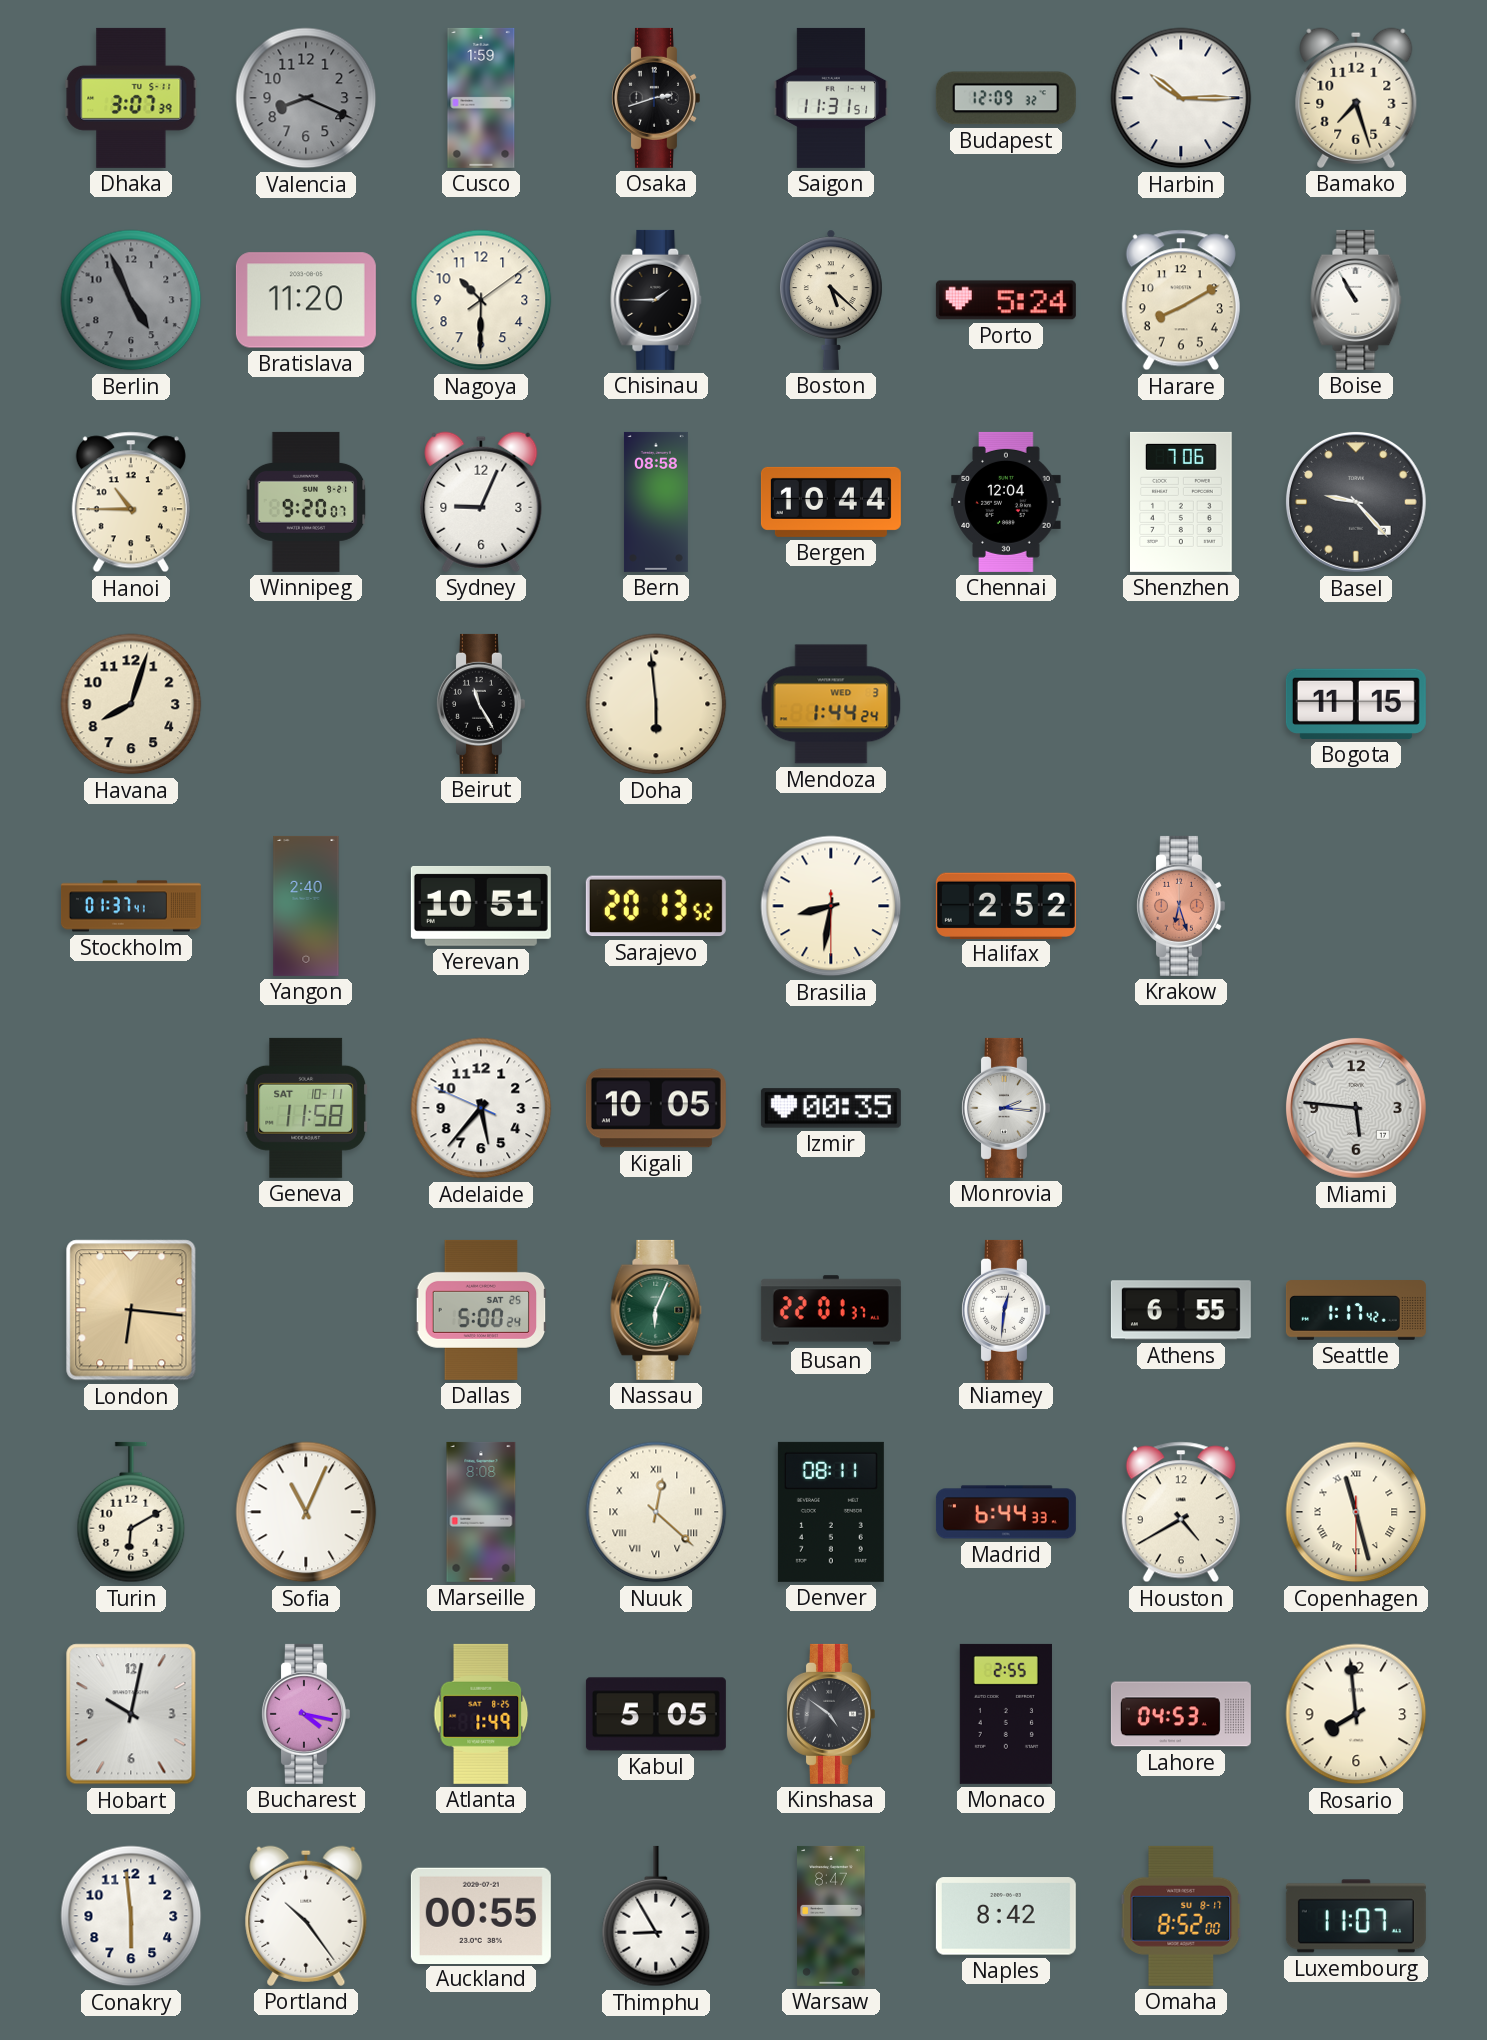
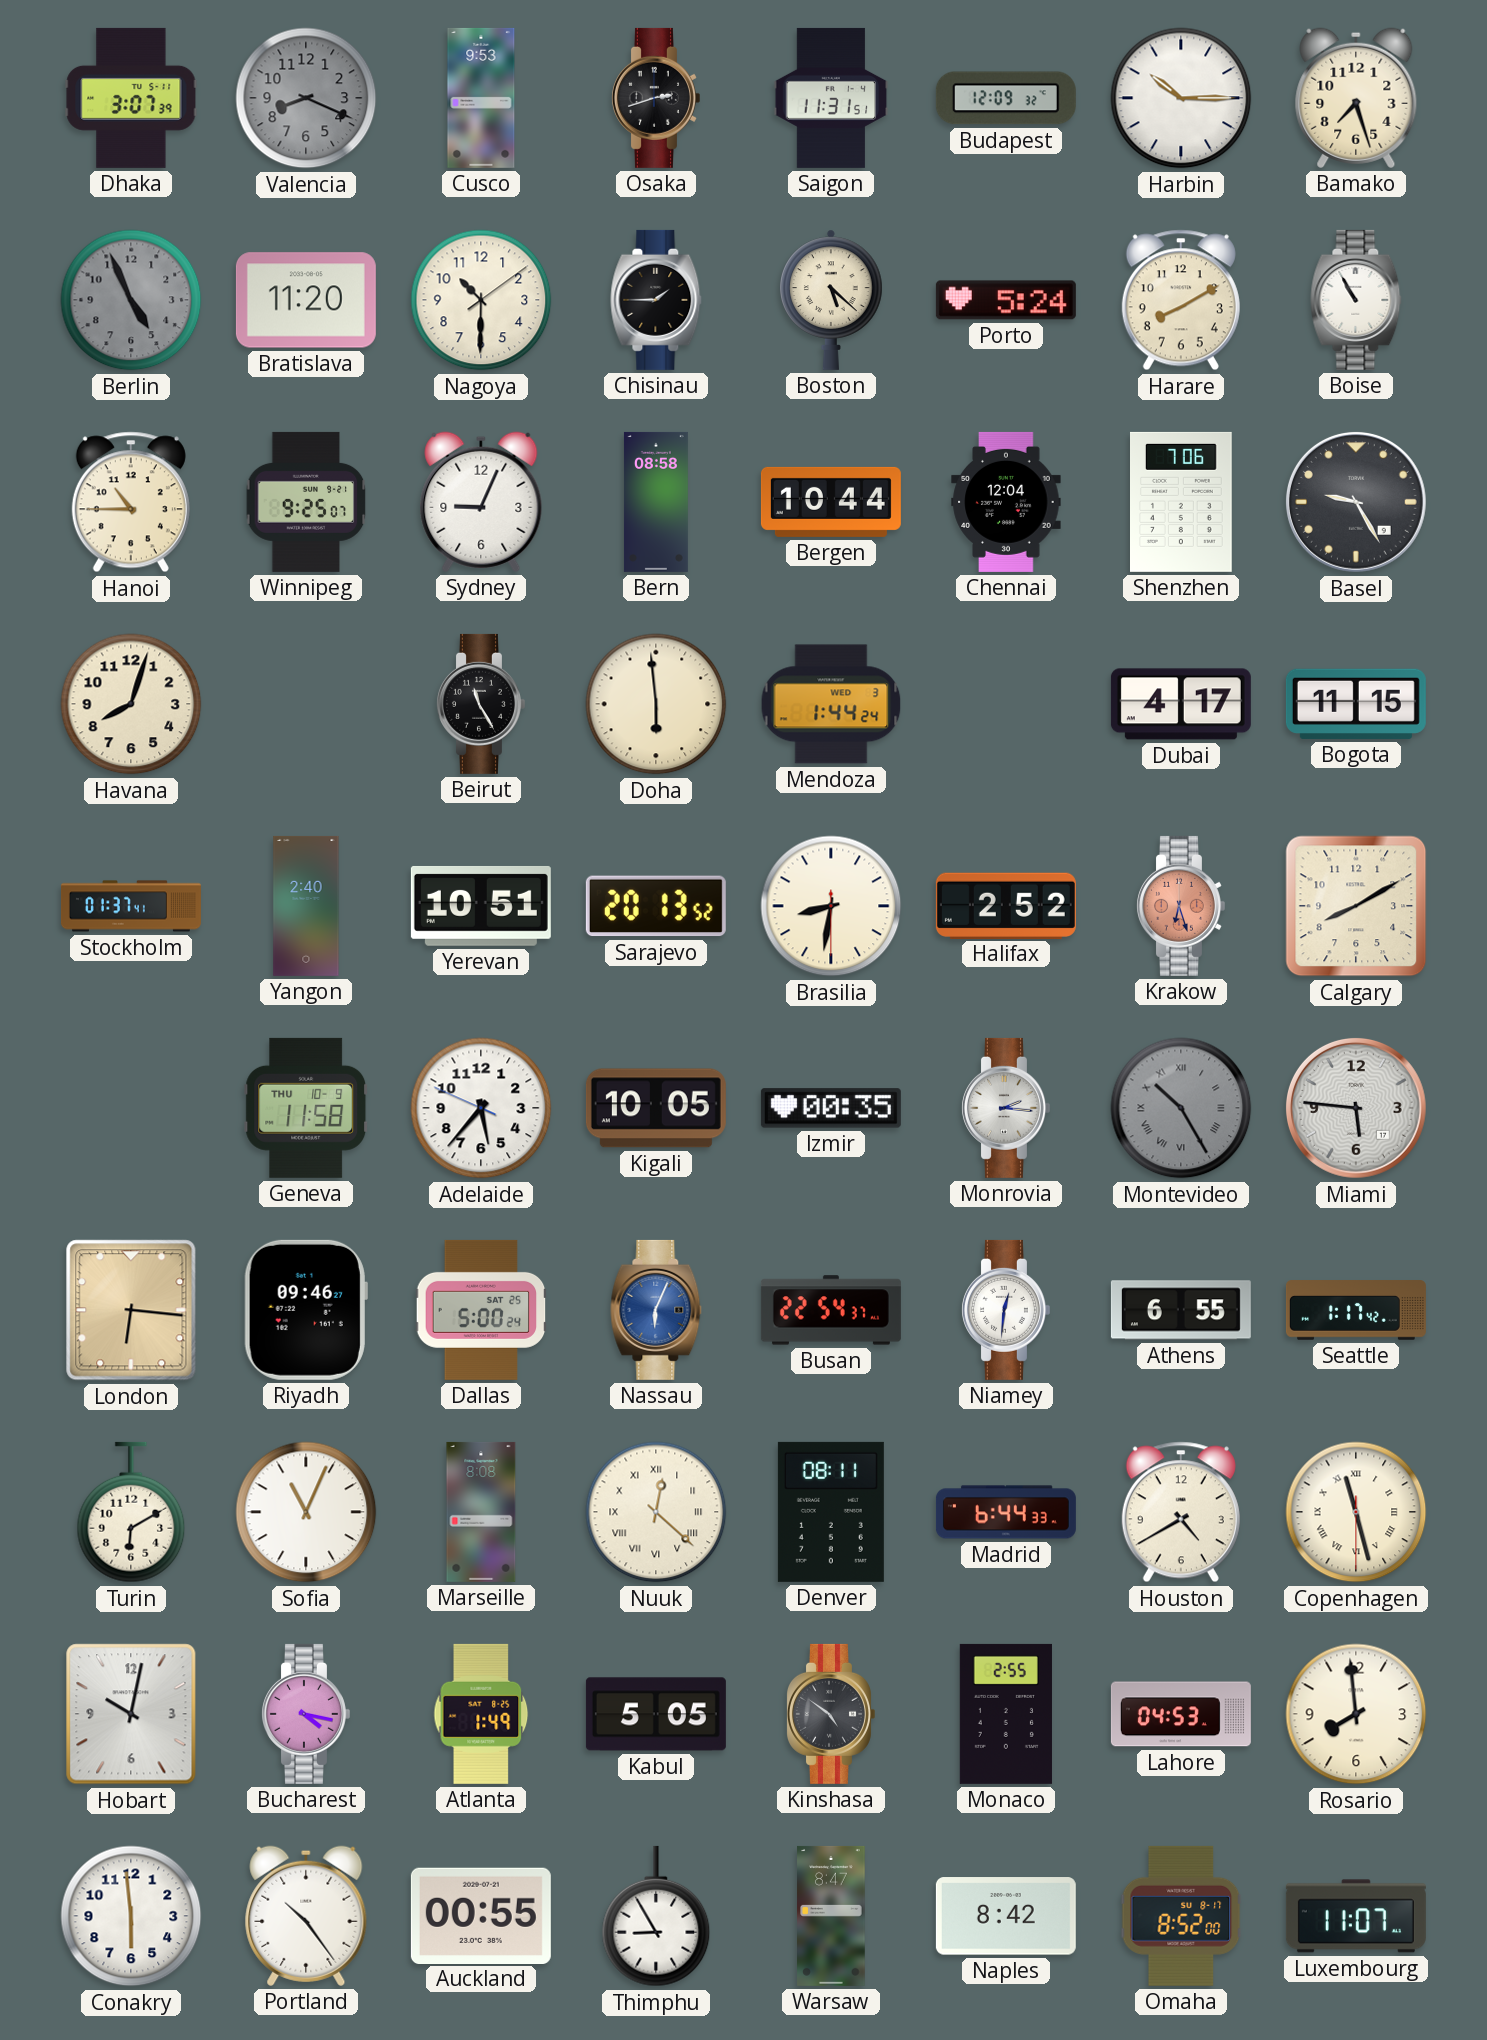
Cusco: 1:59 -> 9:53 (481, 98)
Winnipeg: 9:20 -> 9:25 (306, 502)
Basel: 9:23 -> 9:25 (1356, 502)
Dubai: none -> 4:17 (1181, 704)
Calgary: none -> 8:10 (1356, 906)
Geneva date: SAT 10-11 -> THU 10-9 (306, 1108)
Montevideo: none -> 10:25 (1181, 1108)
Riyadh: none -> 09:46 (306, 1310)
Nassau dial: green -> blue (656, 1310)
Busan: 22:01 -> 22:54 (831, 1310)
